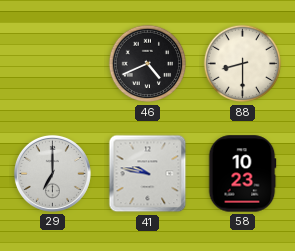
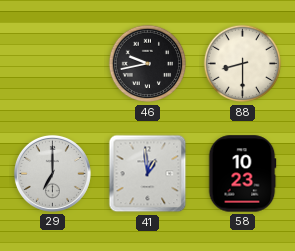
46: 4:41 -> 9:43 (148, 64)
41: 9:47 -> 12:59 (148, 174)
